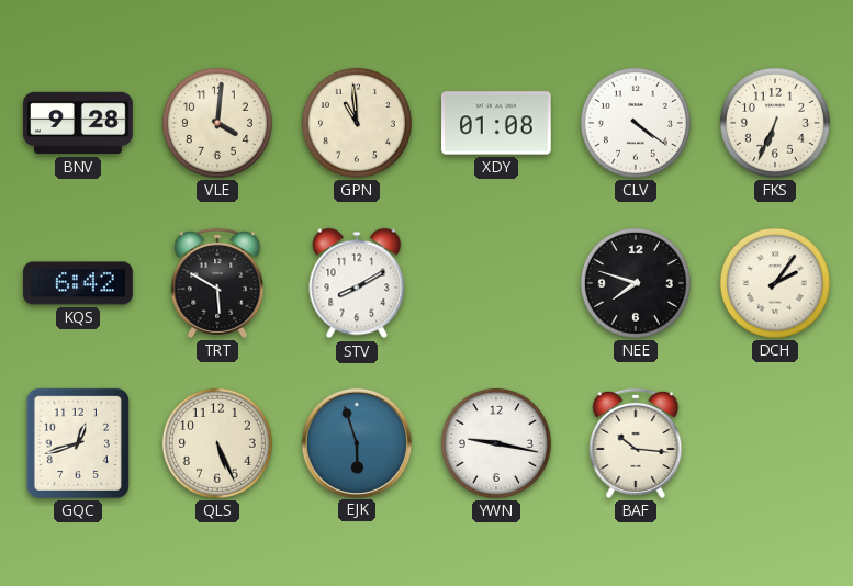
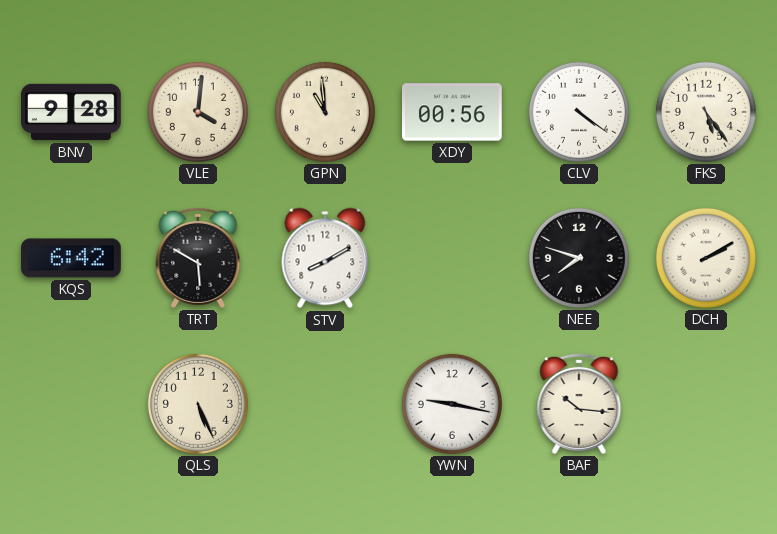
XDY: 01:08 -> 00:56 (453, 112)
FKS: 6:34 -> 5:24 (706, 112)
DCH: 2:06 -> 2:10 (706, 258)
GQC: 12:42 -> none (78, 443)
EJK: 5:57 -> none (356, 442)
